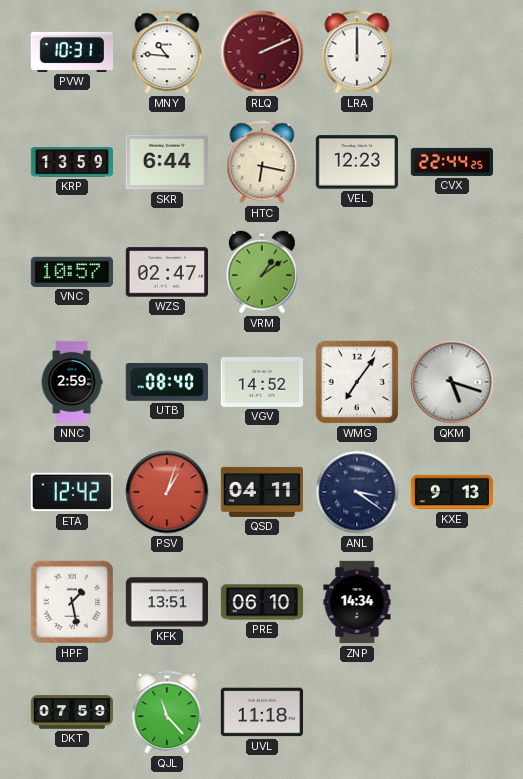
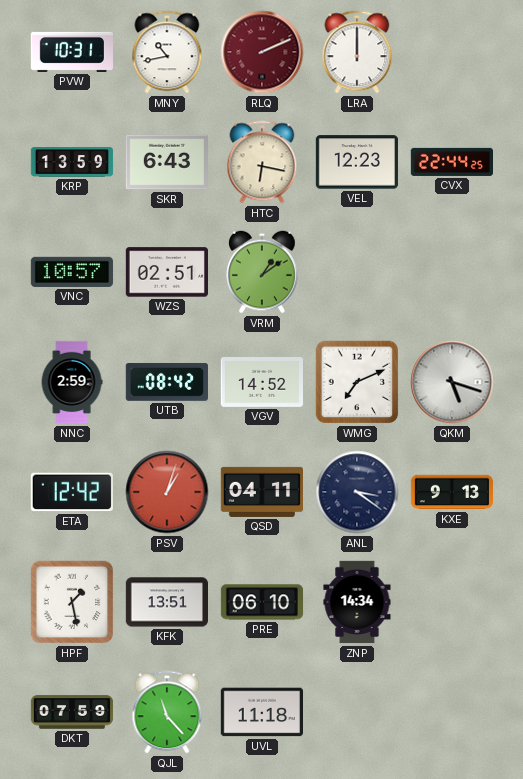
MNY: 10:46 -> 10:43 (167, 52)
SKR: 6:44 -> 6:43 (166, 162)
WZS: 02:47 -> 02:51 (166, 272)
UTB: 08:40 -> 08:42 (167, 382)
WMG: 7:06 -> 7:11 (357, 382)
